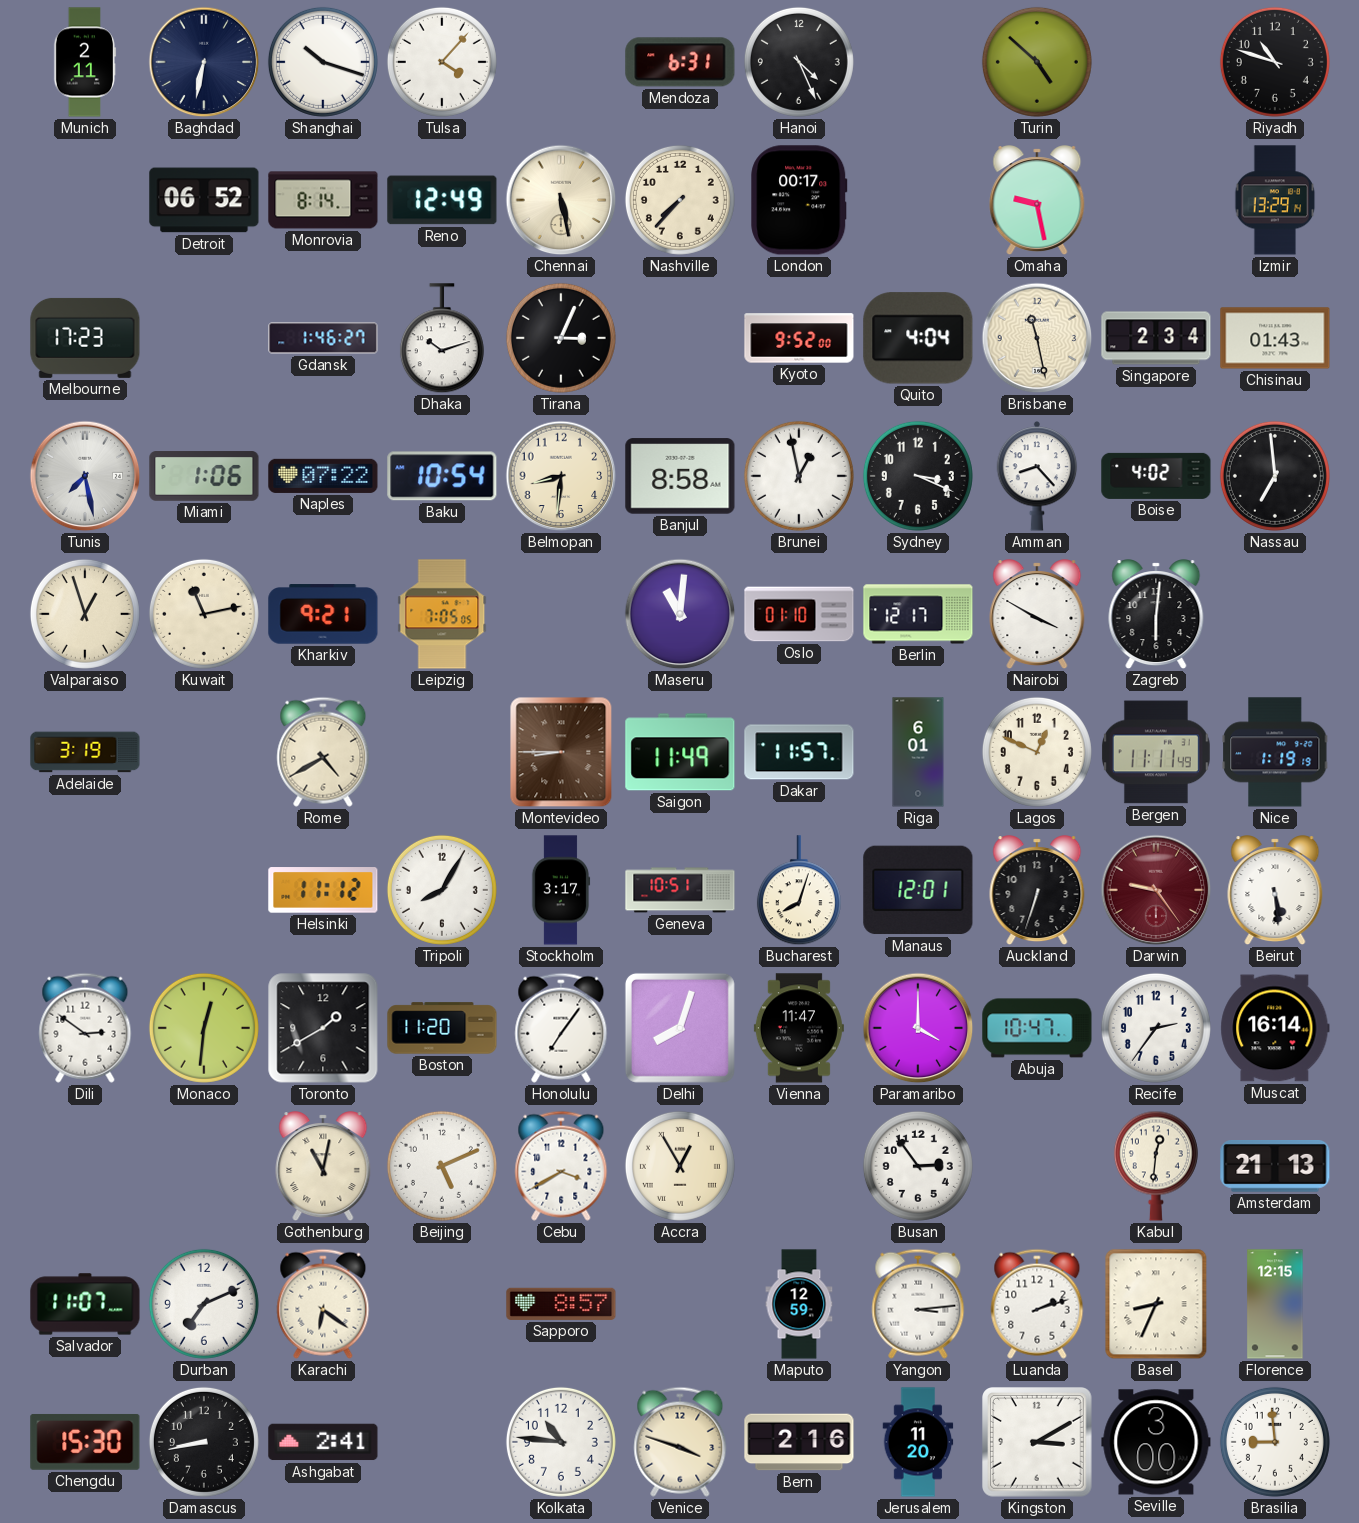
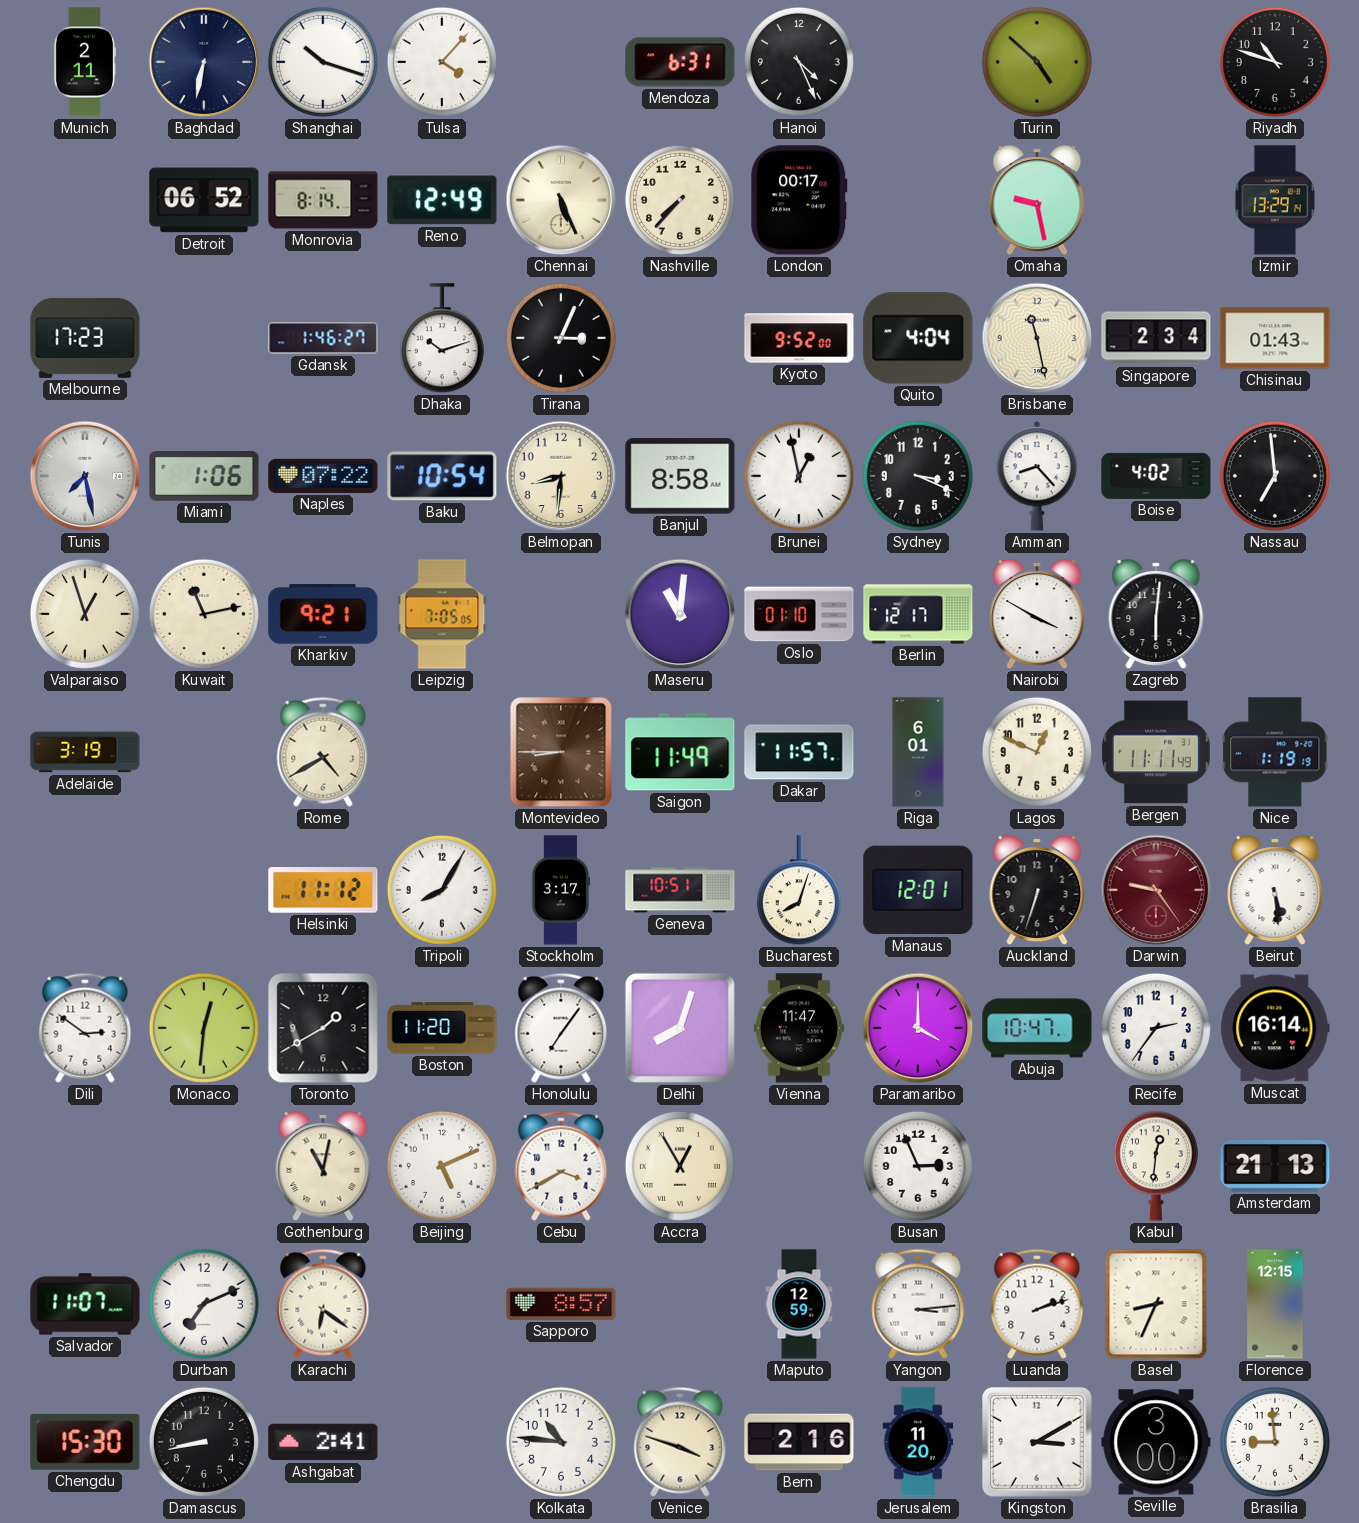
Chennai: 5:28 -> 5:26 (561, 200)
Busan: 2:54 -> 2:56 (918, 1166)
